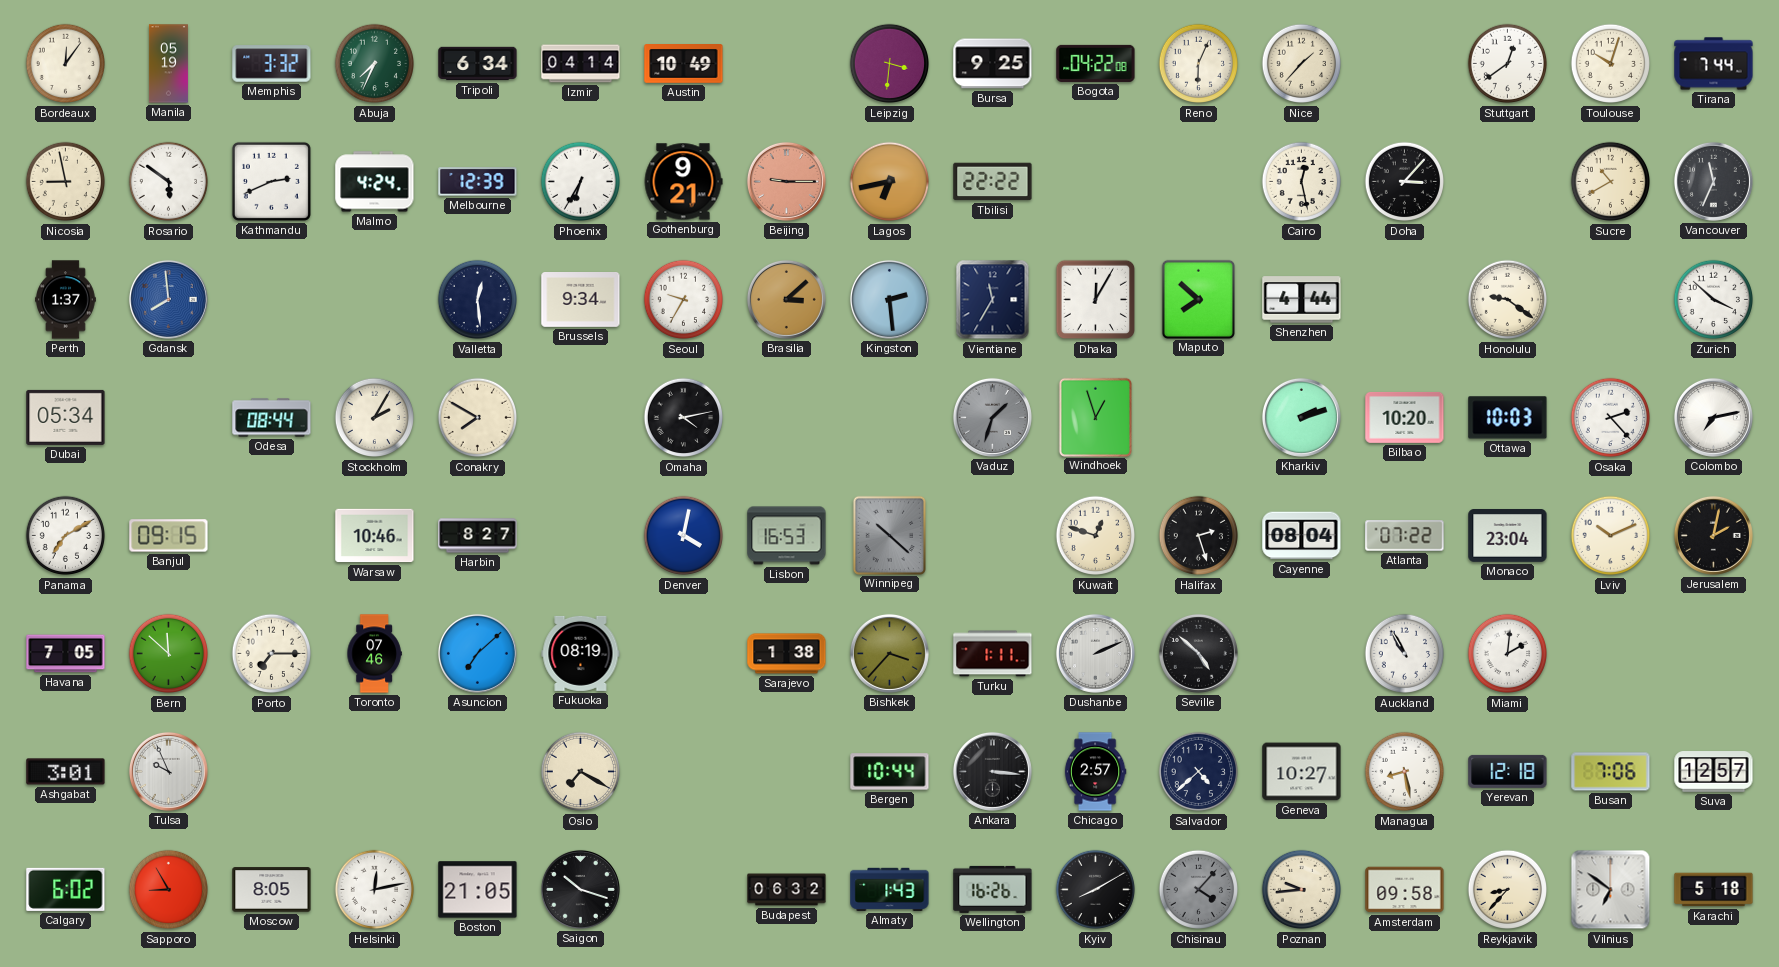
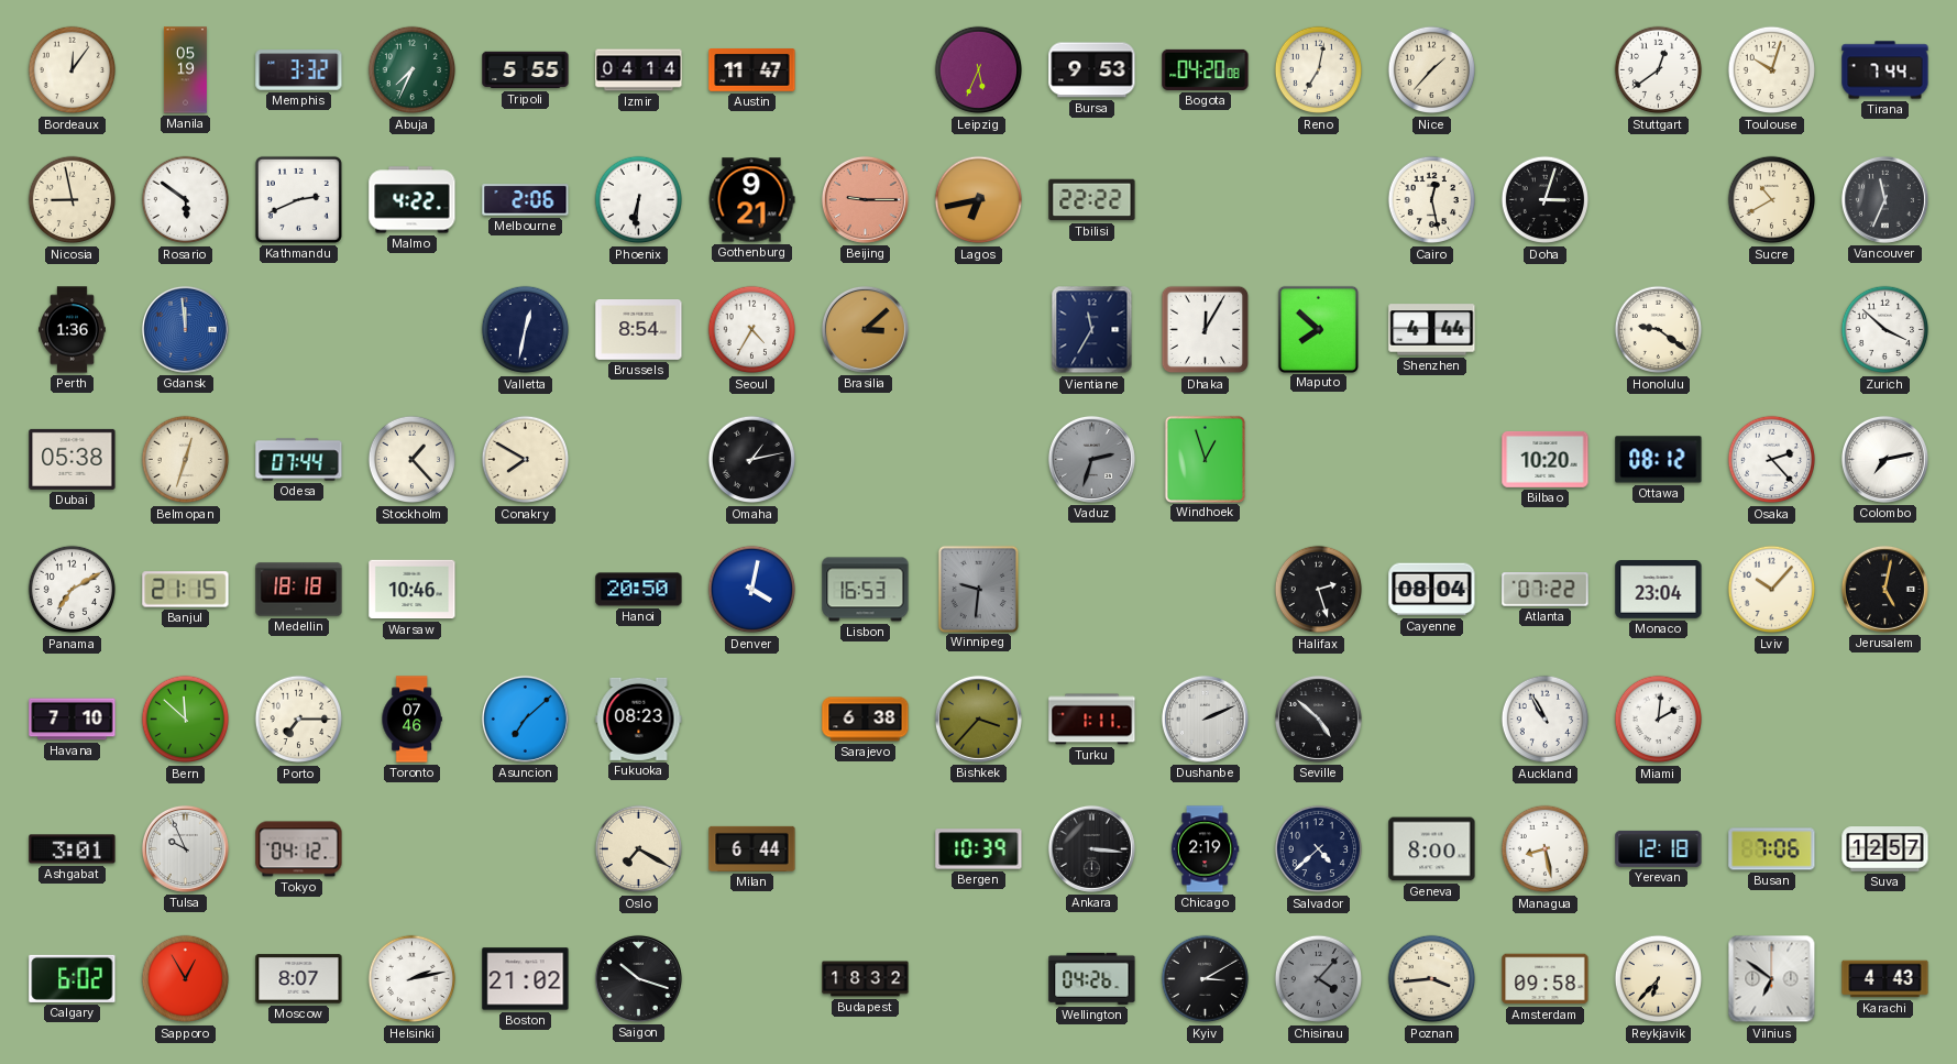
Tripoli: 6:34 -> 5:55 (526, 70)
Austin: 10:49 -> 11:47 (752, 70)
Leipzig: 3:31 -> 5:34 (979, 70)
Bursa: 9:25 -> 9:53 (1092, 70)
Bogota: 04:22 -> 04:20 (1206, 69)
Reno: 6:04 -> 7:02 (1319, 70)
Malmo: 4:24 -> 4:22 (413, 200)
Melbourne: 12:39 -> 2:06 (526, 200)
Phoenix: 6:35 -> 6:31 (639, 200)
Doha: 3:07 -> 3:03 (1546, 200)
Perth: 1:37 -> 1:36 (73, 330)
Gdansk: 7:59 -> 11:59 (185, 329)
Valletta: 12:29 -> 12:32 (526, 330)
Brussels: 9:34 -> 8:54 (639, 330)
Seoul: 9:35 -> 4:35 (752, 330)
Kingston: 2:29 -> none (889, 299)
Dubai: 05:34 -> 05:38 (73, 459)
Belmopan: none -> 12:33 (186, 460)
Odesa: 08:44 -> 07:44 (299, 460)
Stockholm: 2:05 -> 1:23 (413, 460)
Omaha: 4:13 -> 1:13 (752, 460)
Vaduz: 1:33 -> 2:33 (1091, 459)
Kharkiv: 2:12 -> none (1301, 417)
Ottawa: 10:03 -> 08:12 (1659, 460)
Banjul: 09:15 -> 21:15 (186, 590)
Medellin: none -> 18:18 (299, 590)
Harbin: 8:27 -> none (478, 536)
Hanoi: none -> 20:50 (639, 590)
Winnipeg: 10:22 -> 9:31 (978, 589)
Kuwait: 12:48 -> none (1096, 536)
Lviv: 10:11 -> 10:07 (1772, 590)
Jerusalem: 2:02 -> 5:02 (1884, 589)
Havana: 7:05 -> 7:10 (73, 720)
Fukuoka: 08:19 -> 08:23 (639, 719)
Sarajevo: 1:38 -> 6:38 (866, 720)
Tokyo: none -> 04:12 (299, 849)
Milan: none -> 6:44 (752, 848)
Bergen: 10:44 -> 10:39 (979, 849)
Chicago: 2:57 -> 2:19 (1205, 849)
Geneva: 10:27 -> 8:00 (1432, 849)
Sapporo: 8:55 -> 12:55 (186, 979)
Moscow: 8:05 -> 8:07 (299, 979)
Helsinki: 12:13 -> 2:13 (413, 979)
Boston: 21:05 -> 21:02 (526, 979)
Budapest: 06:32 -> 18:32 (866, 979)
Almaty: 1:43 -> none (890, 889)
Wellington: 16:26 -> 04:26 (1092, 978)
Kyiv: 8:10 -> 3:10 (1206, 979)
Poznan: 9:44 -> 3:44 (1432, 979)
Reykjavik: 8:37 -> 6:37 (1659, 979)
Karachi: 5:18 -> 4:43 (1885, 979)
